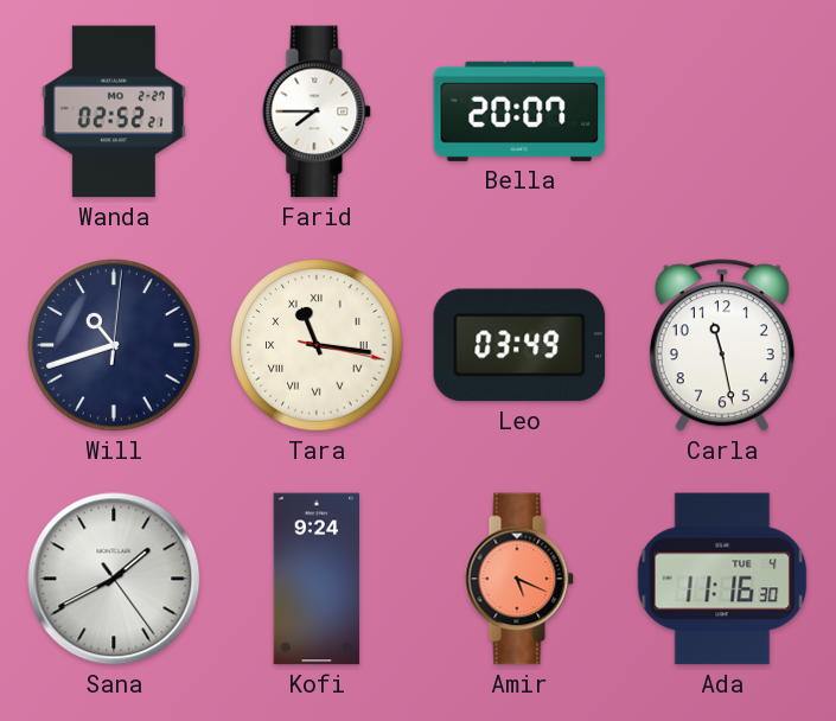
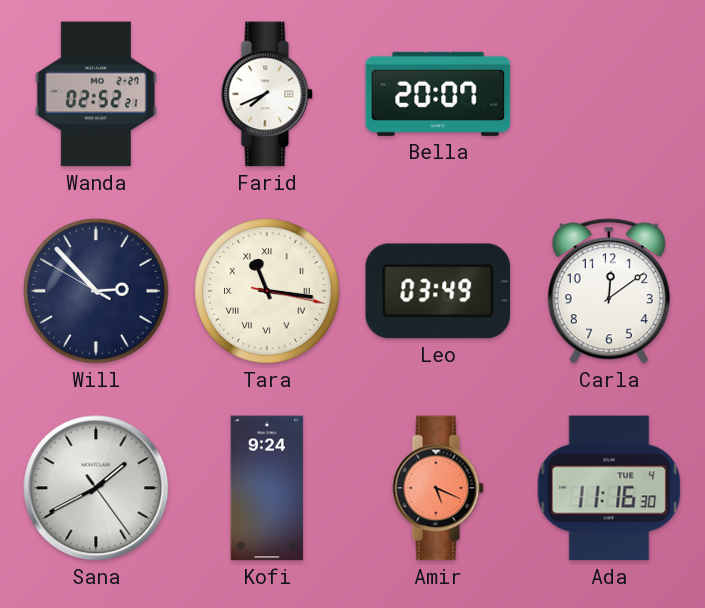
Farid: 7:45 -> 7:41 (267, 94)
Will: 10:42 -> 2:52 (96, 291)
Carla: 11:28 -> 12:09 (609, 291)
